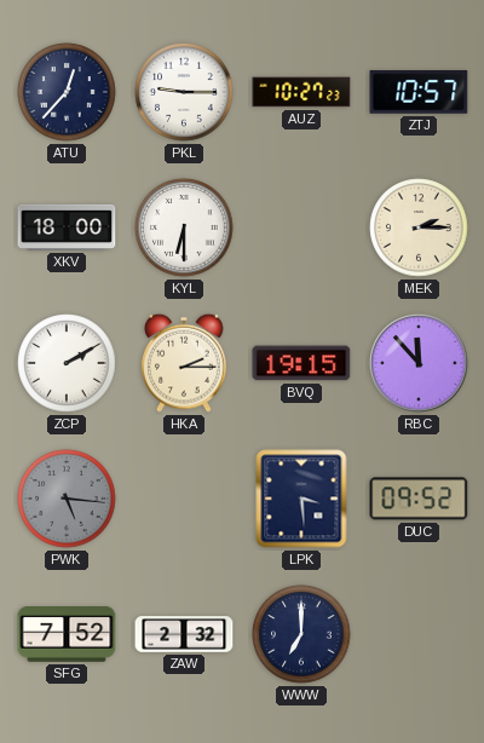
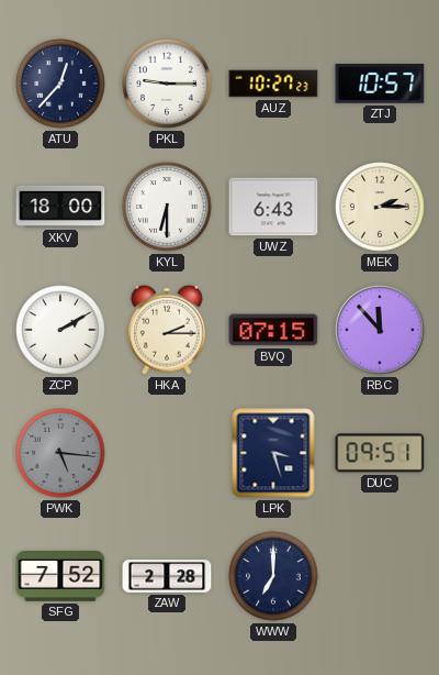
UWZ: none -> 6:43 (273, 207)
BVQ: 19:15 -> 07:15 (273, 330)
LPK: 3:29 -> 3:27 (273, 453)
DUC: 09:52 -> 09:51 (380, 453)
ZAW: 2:32 -> 2:28 (167, 576)
